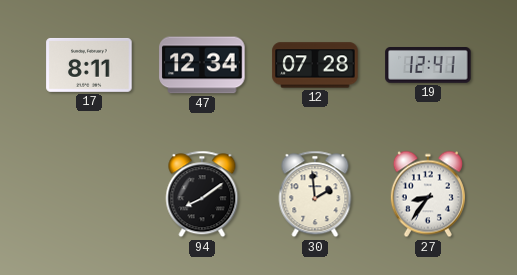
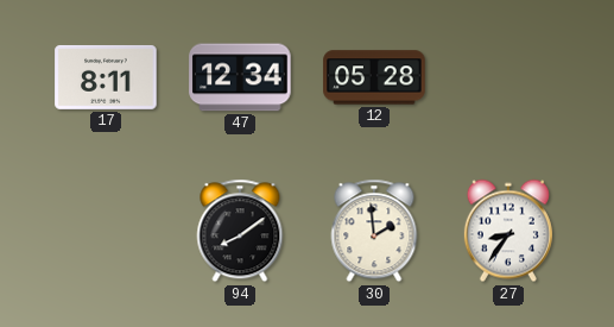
12: 07:28 -> 05:28 (374, 77)
19: 12:41 -> none (428, 66)
